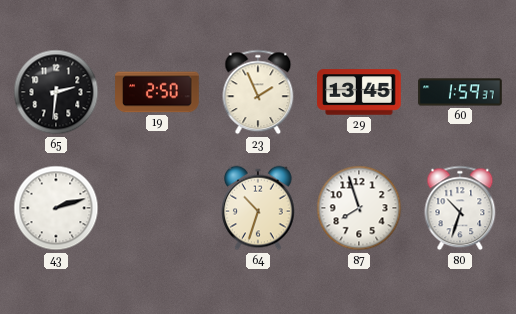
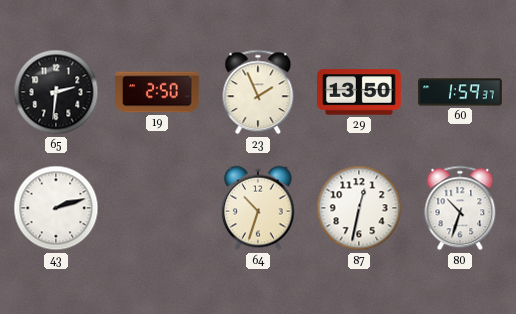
29: 13:45 -> 13:50 (359, 92)
87: 7:57 -> 12:32 (359, 208)
